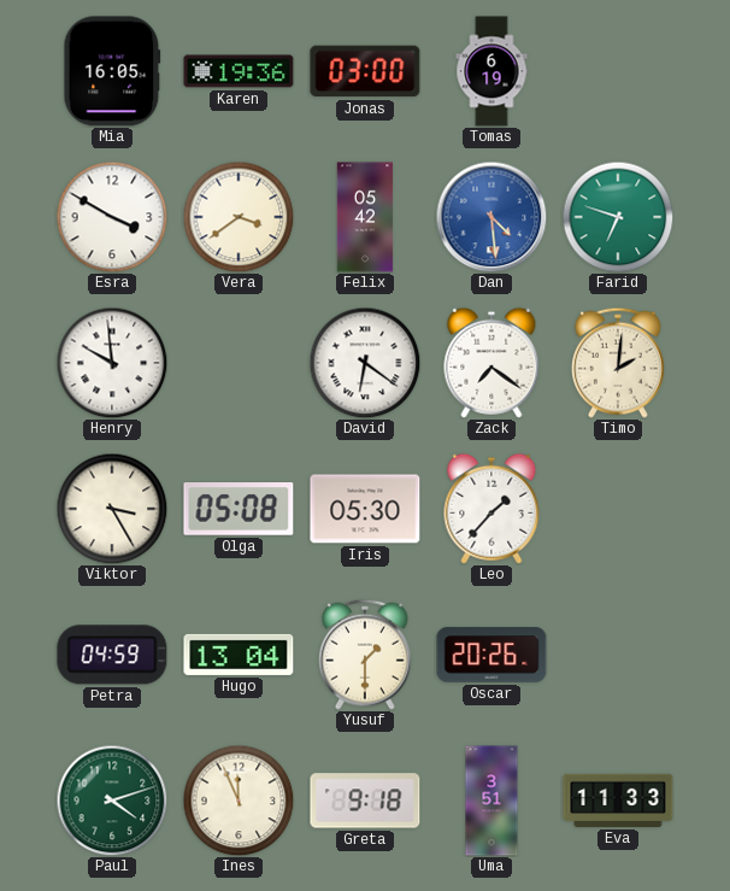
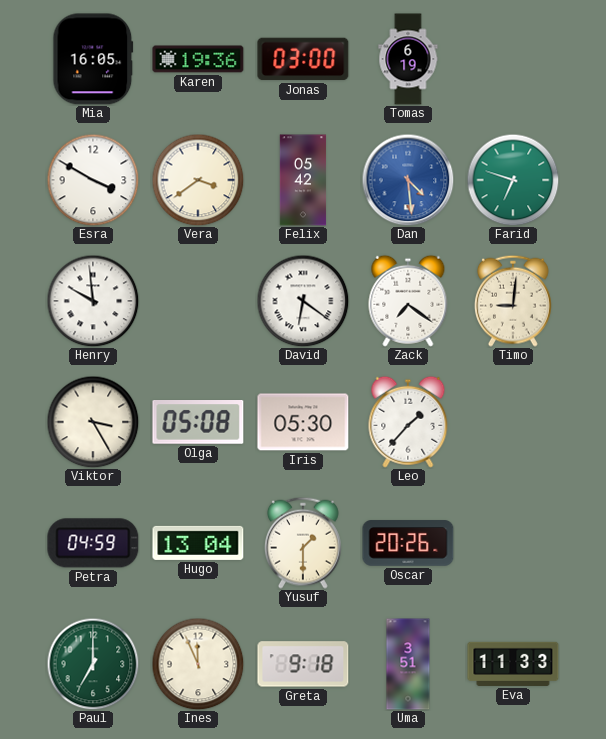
Timo: 2:01 -> 9:01 (513, 301)
Paul: 4:12 -> 7:00 (93, 664)
